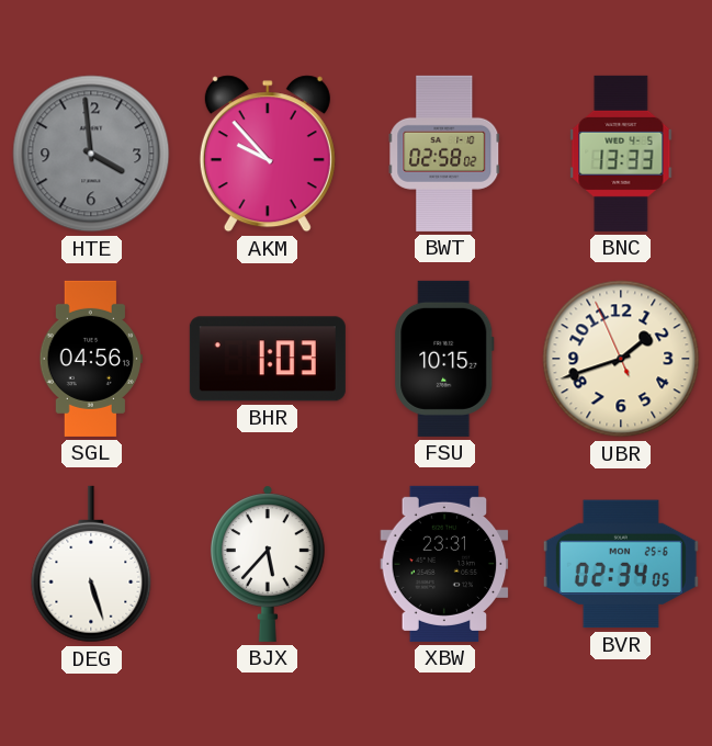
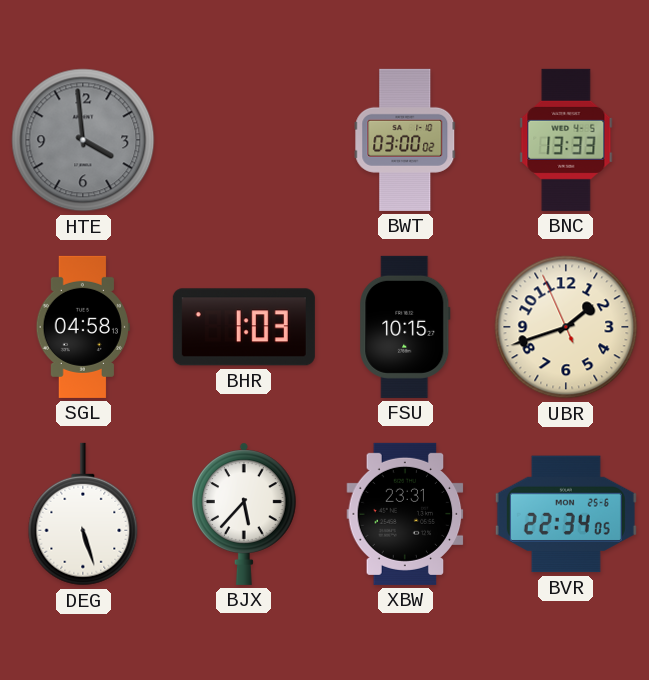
AKM: 9:53 -> none (268, 154)
BWT: 02:58 -> 03:00 (405, 140)
SGL: 04:56 -> 04:58 (83, 327)
BVR: 02:34 -> 22:34 (566, 514)
